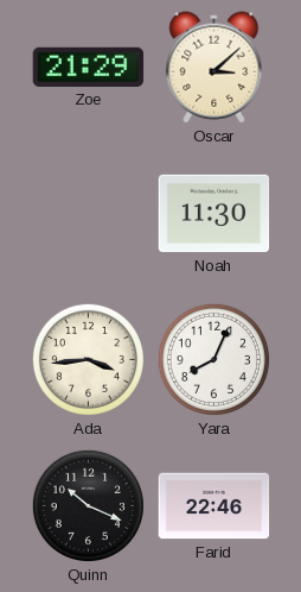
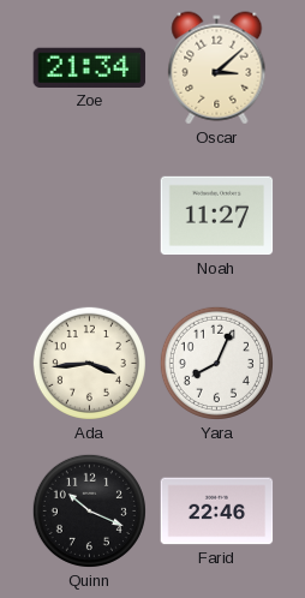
Zoe: 21:29 -> 21:34 (90, 67)
Noah: 11:30 -> 11:27 (217, 216)
